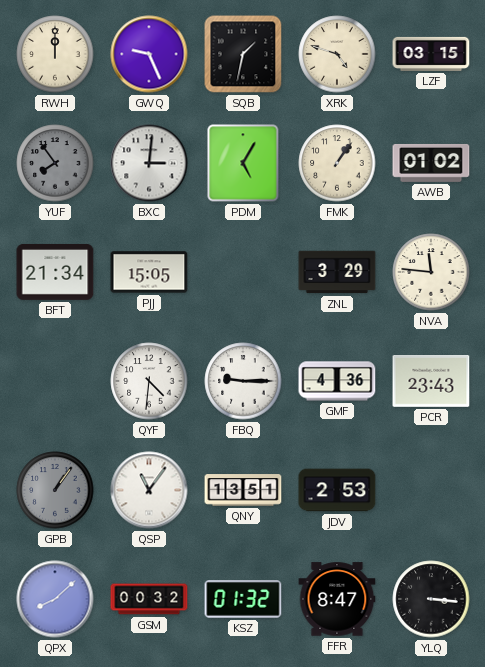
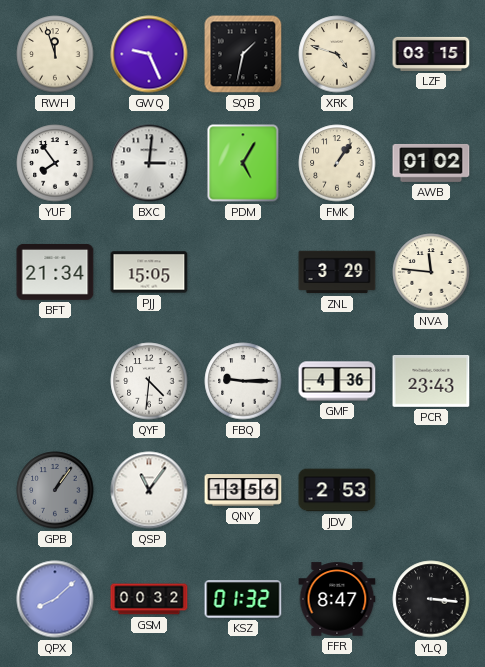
RWH: 12:00 -> 11:57 (55, 54)
YUF dial: grey -> white (55, 163)
QNY: 13:51 -> 13:56 (243, 490)
